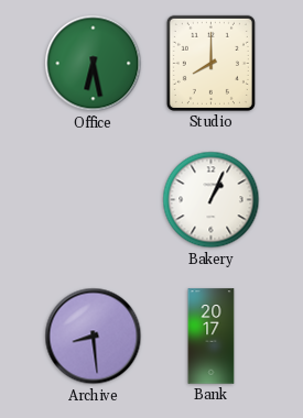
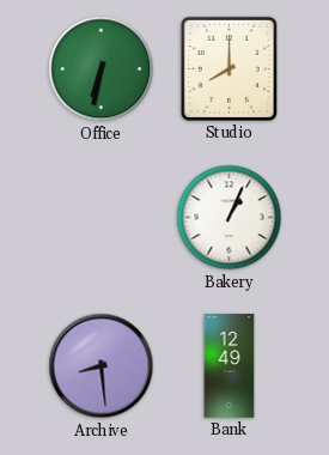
Office: 6:28 -> 6:32 (102, 69)
Bank: 20:17 -> 12:49 (230, 366)
